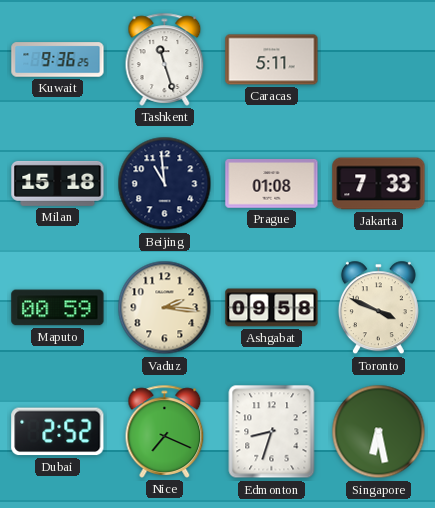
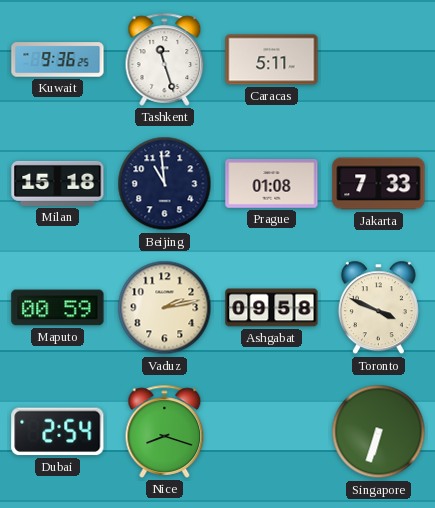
Vaduz: 2:16 -> 2:13 (165, 308)
Dubai: 2:52 -> 2:54 (58, 432)
Nice: 7:19 -> 8:18 (165, 431)
Edmonton: 8:33 -> none (272, 432)
Singapore: 6:28 -> 6:33 (379, 432)
